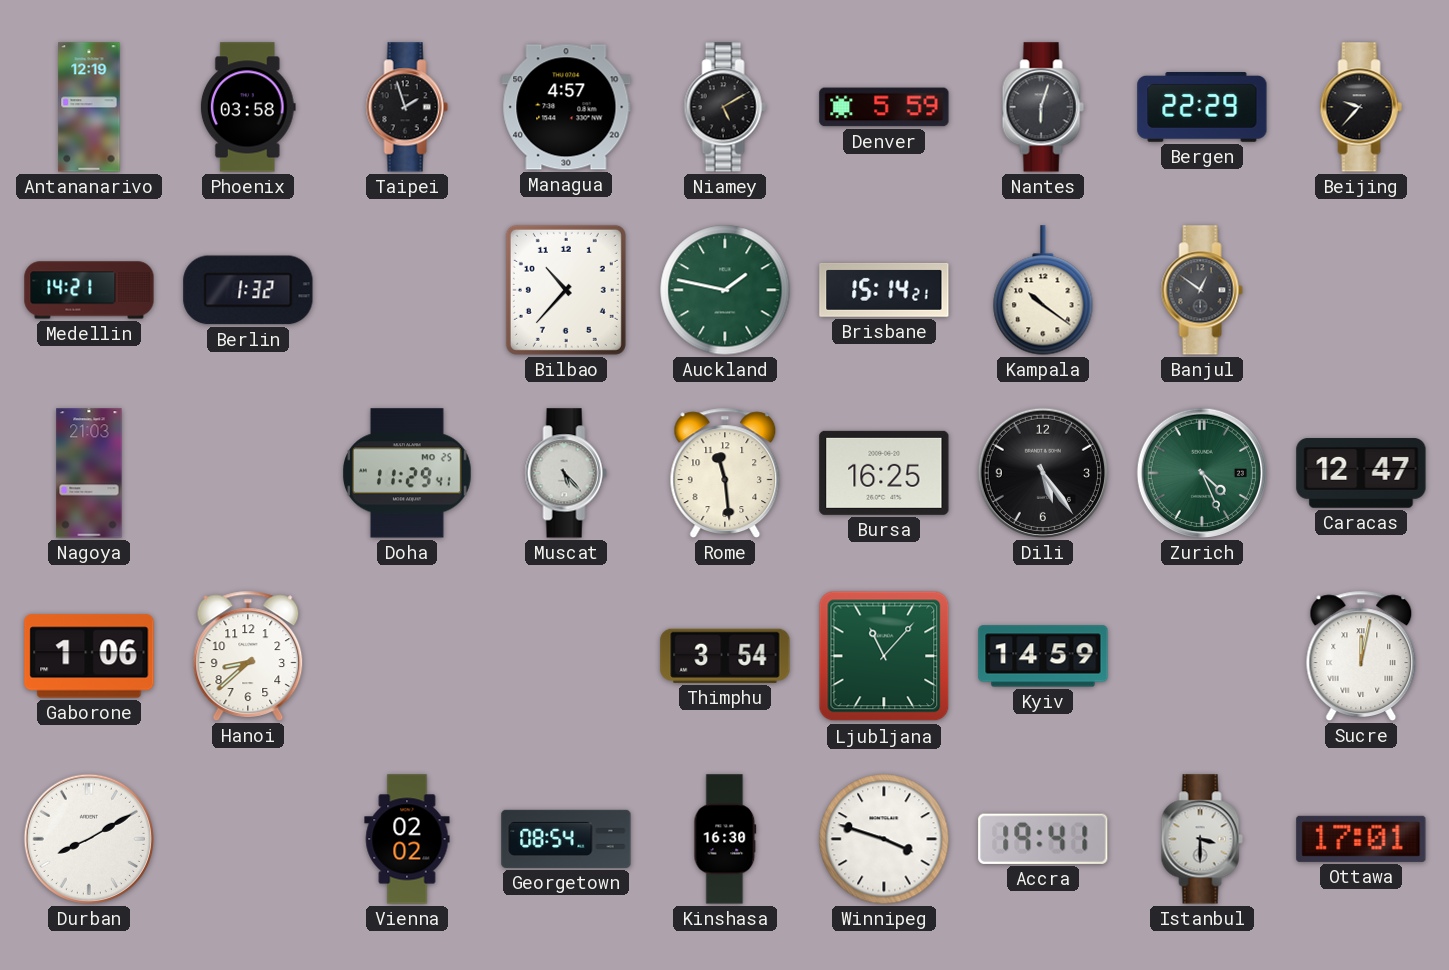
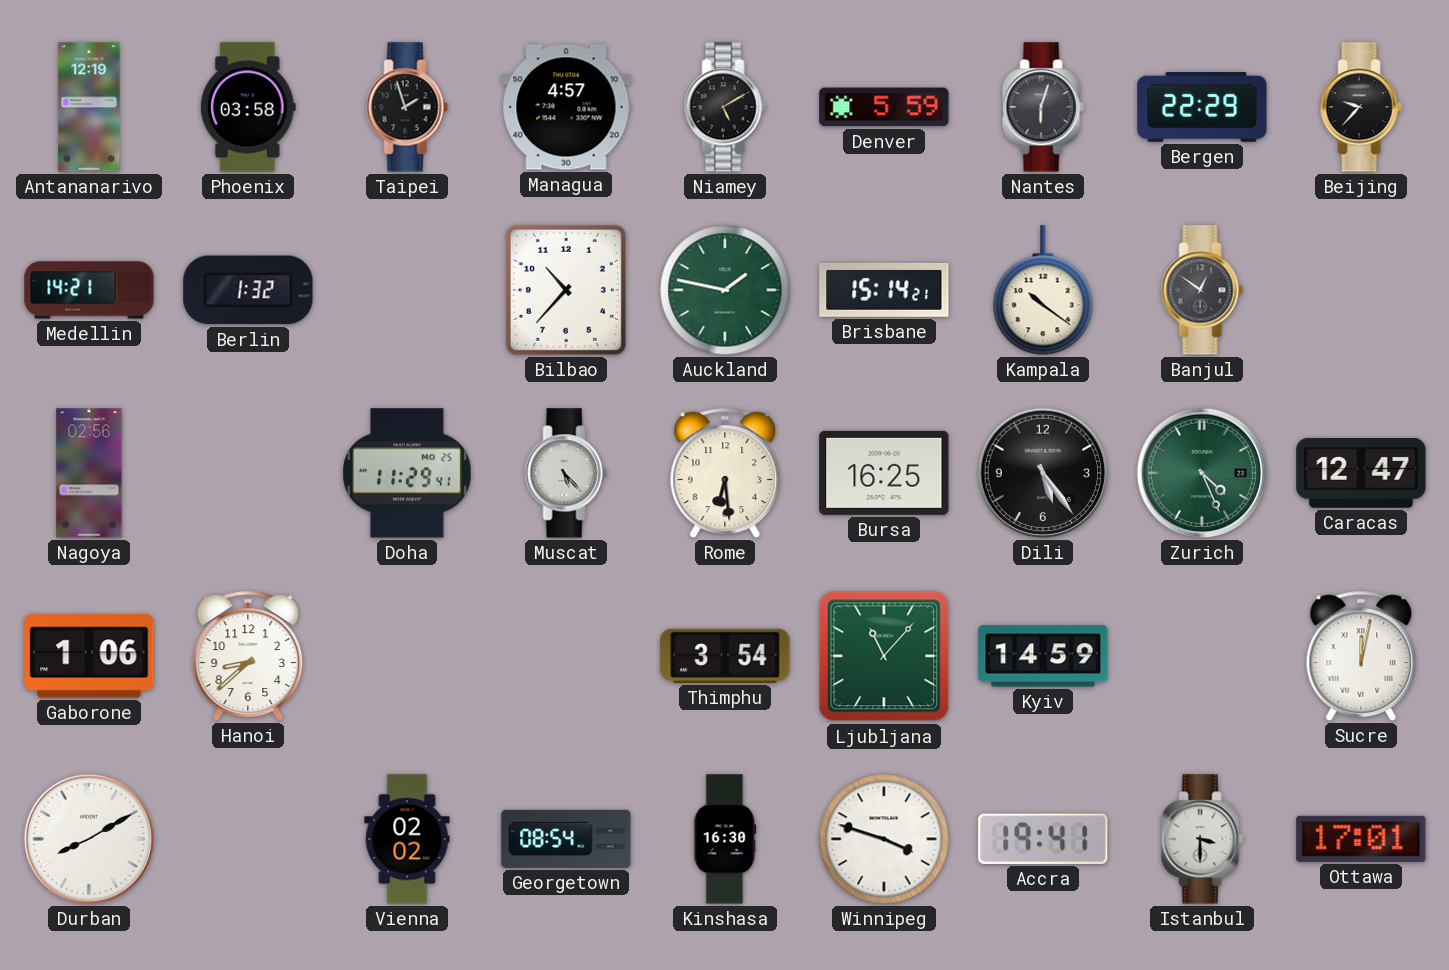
Nagoya: 21:03 -> 02:56 (89, 473)
Rome: 11:29 -> 6:29 (725, 473)
